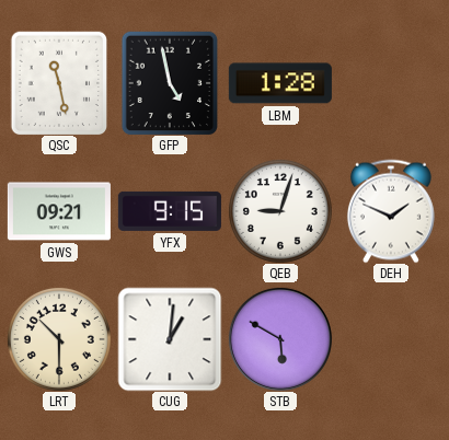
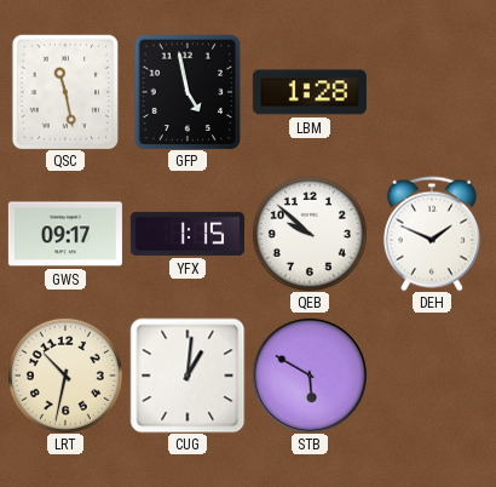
GWS: 09:21 -> 09:17 (65, 234)
YFX: 9:15 -> 1:15 (188, 234)
QEB: 9:03 -> 9:52 (310, 234)
LRT: 10:30 -> 10:32 (65, 376)
